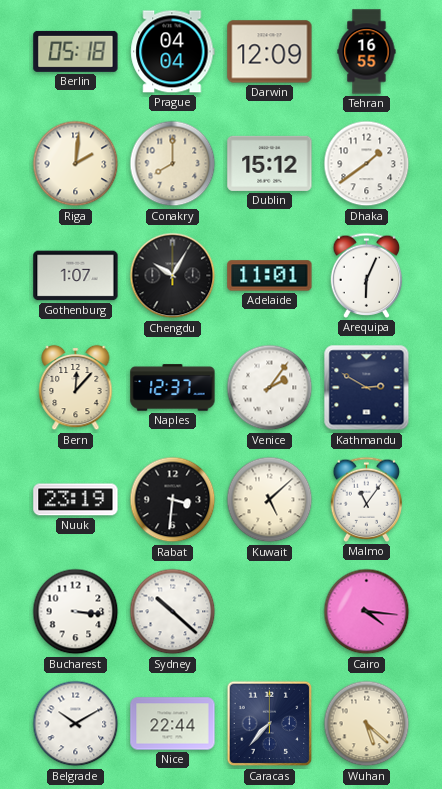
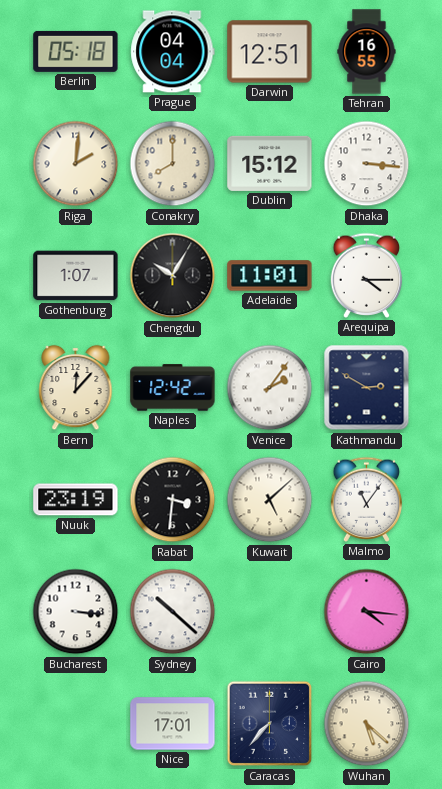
Darwin: 12:09 -> 12:51 (270, 52)
Dhaka: 1:39 -> 3:16 (367, 164)
Arequipa: 6:04 -> 4:15 (367, 275)
Naples: 12:37 -> 12:42 (173, 388)
Belgrade: 10:10 -> none (76, 724)
Nice: 22:44 -> 17:01 (173, 724)
